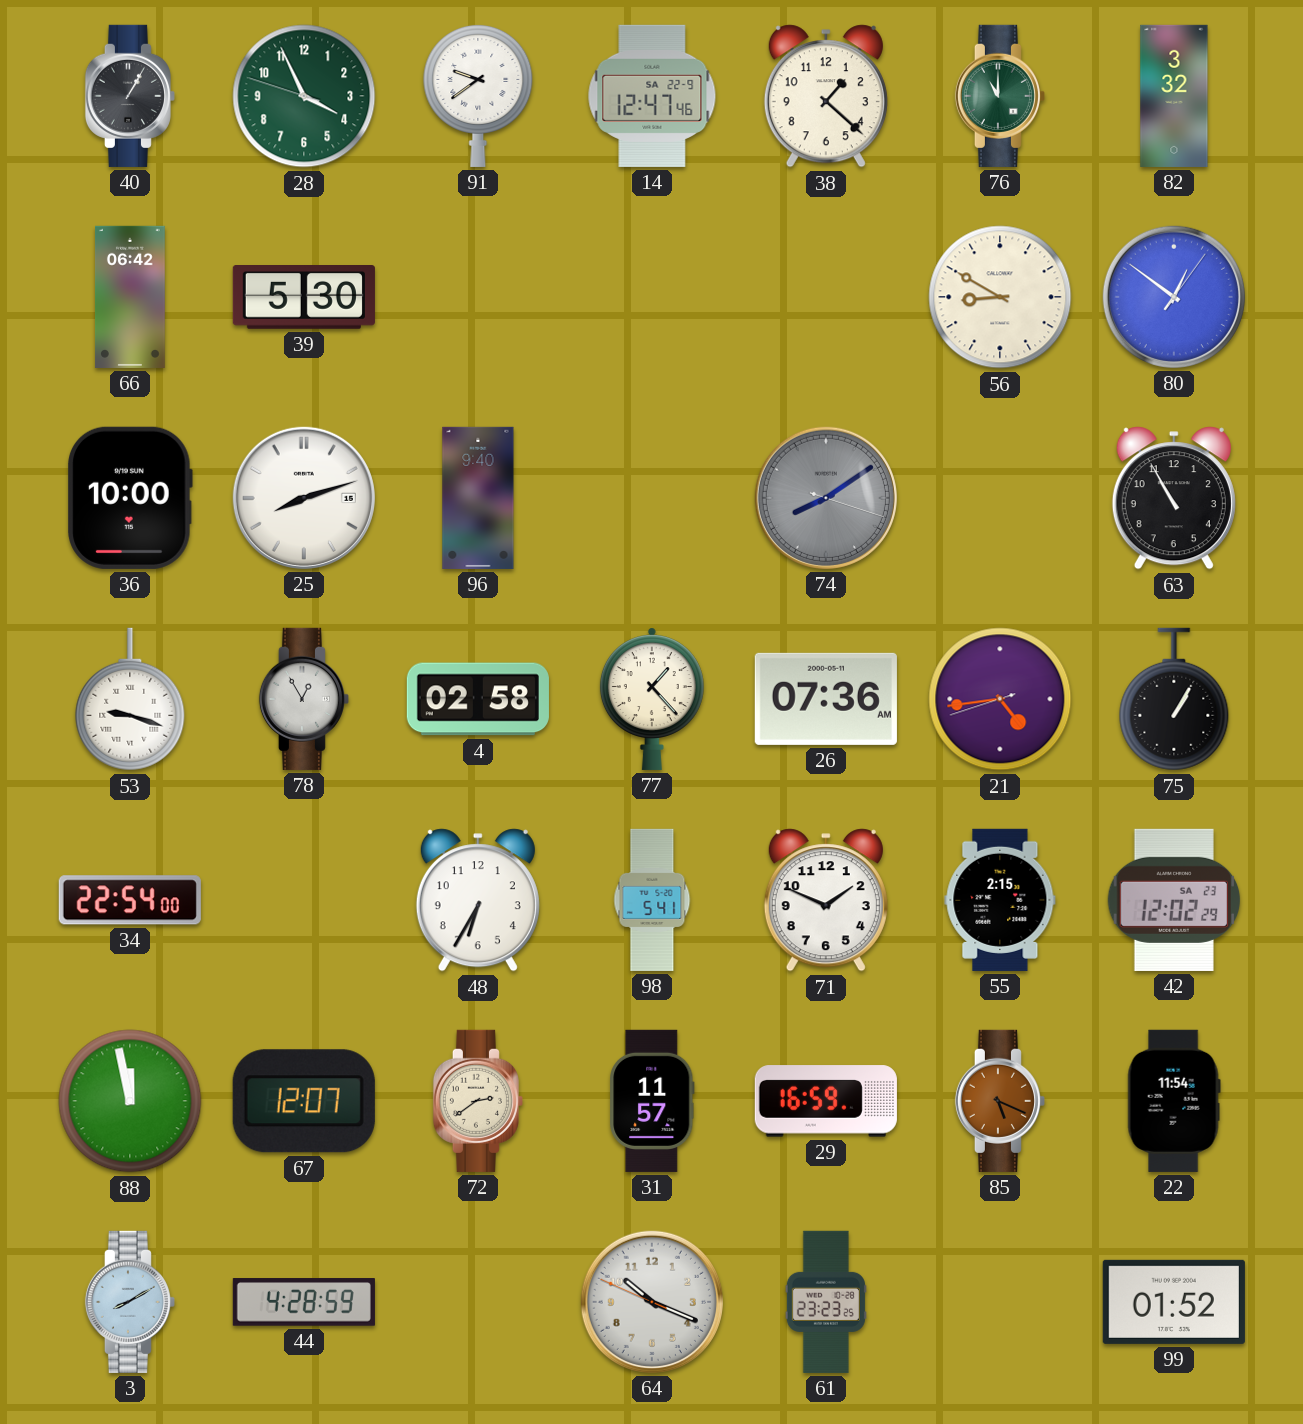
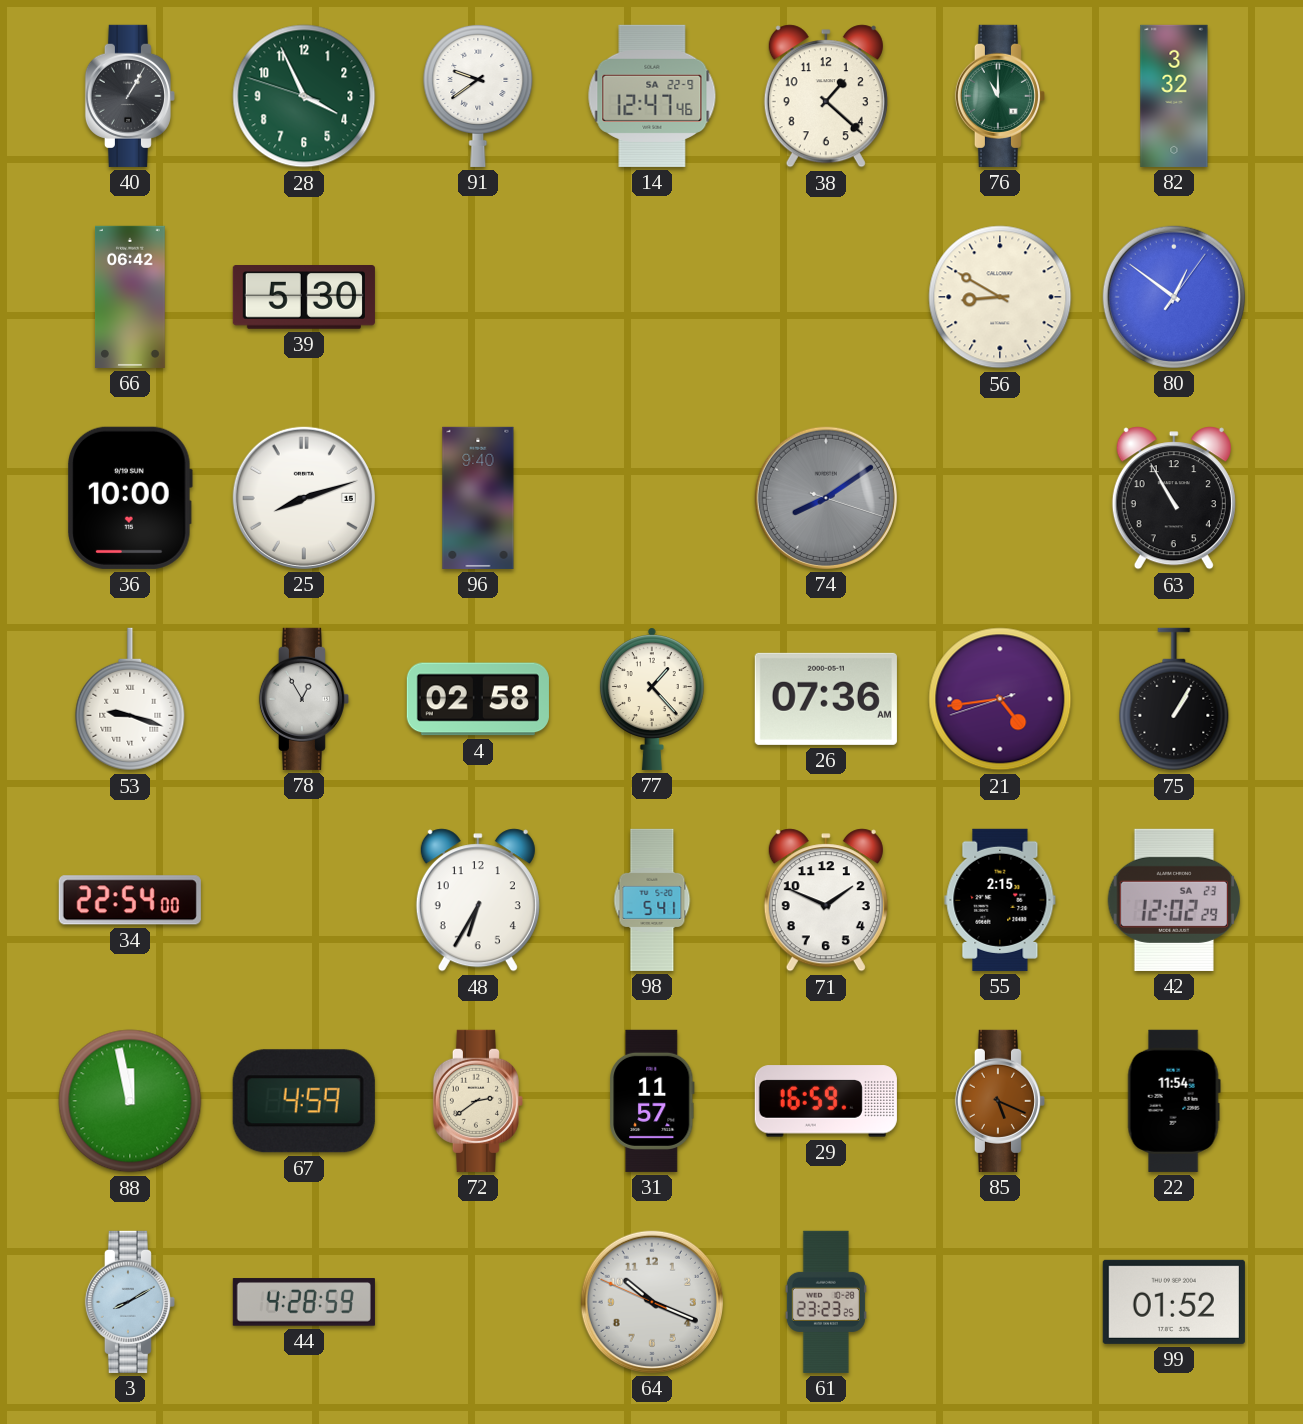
67: 12:07 -> 4:59 (304, 1101)
